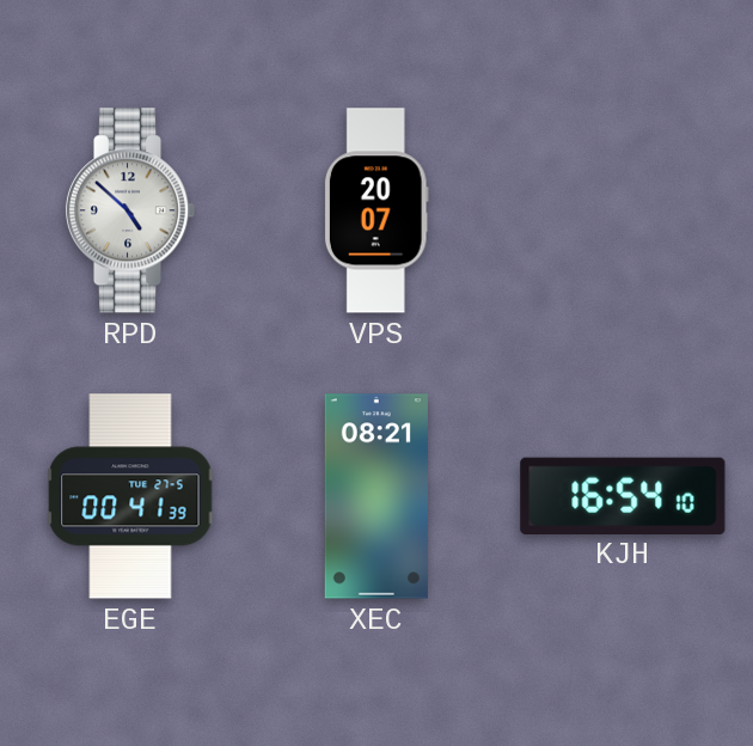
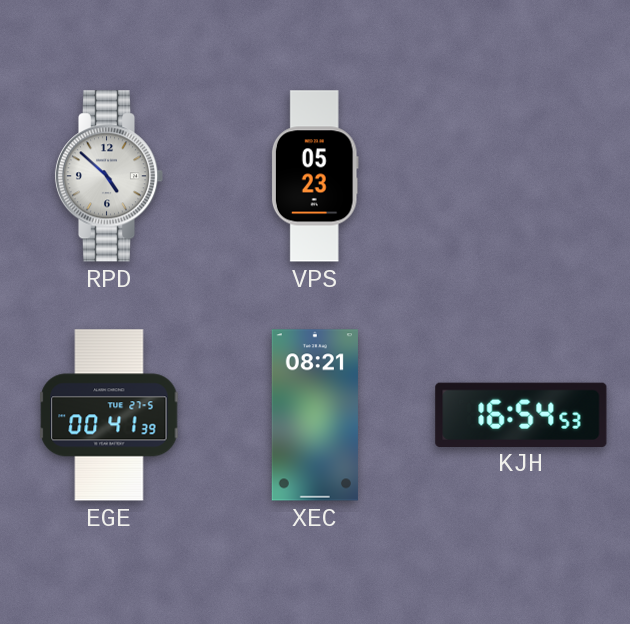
VPS: 20:07 -> 05:23 (315, 176)
KJH: 16:54:10 -> 16:54:53 (521, 414)
